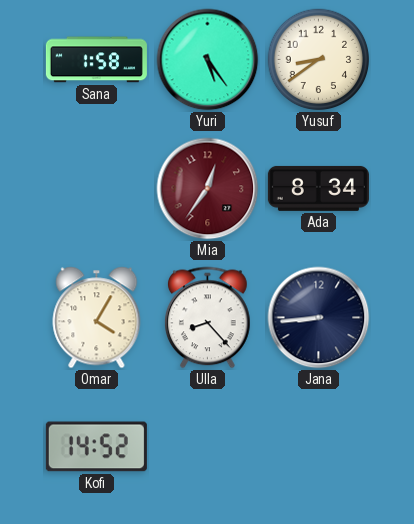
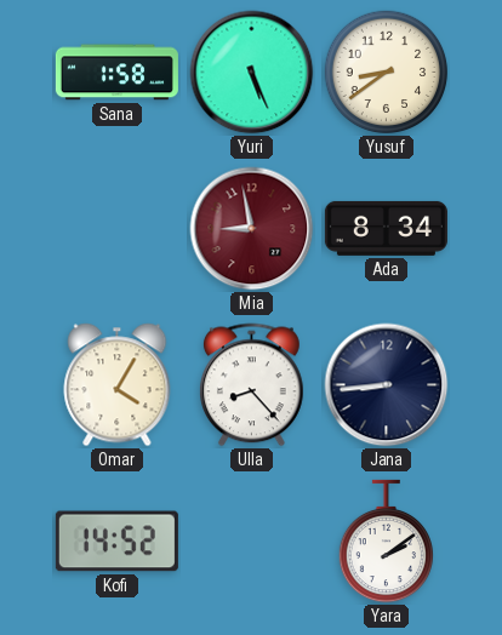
Yuri: 5:24 -> 5:26 (252, 73)
Mia: 12:36 -> 8:58 (252, 229)
Yara: none -> 2:09 (386, 542)
